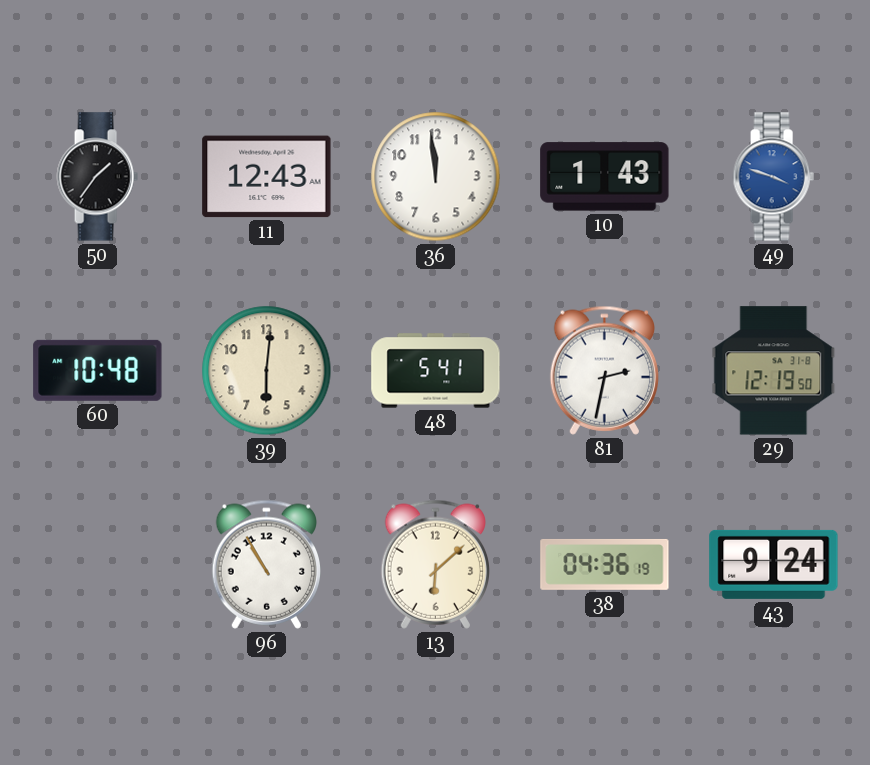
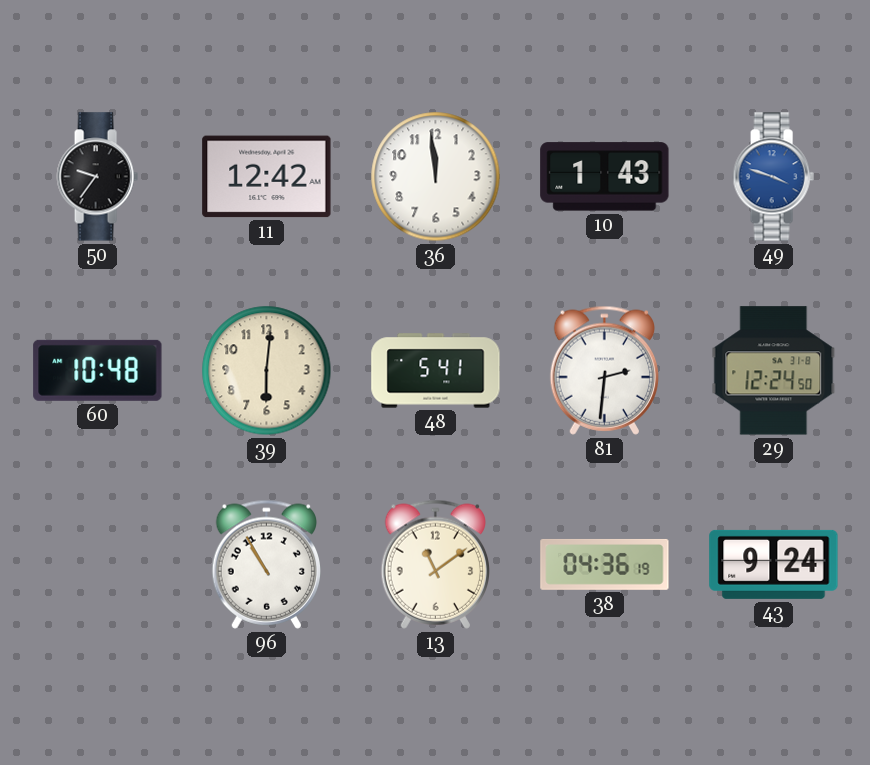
50: 1:36 -> 9:36 (97, 177)
11: 12:43 -> 12:42 (267, 177)
81: 2:32 -> 2:31 (604, 370)
29: 12:19 -> 12:24 (774, 371)
13: 6:08 -> 11:09 (435, 564)
